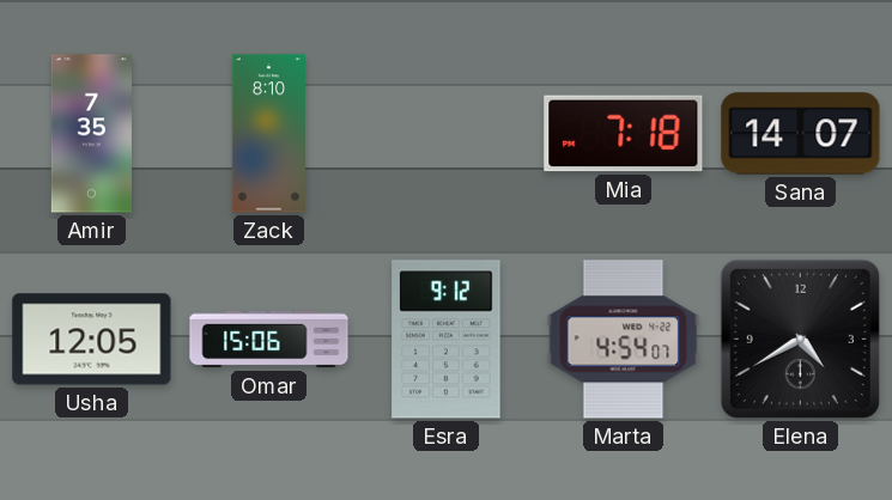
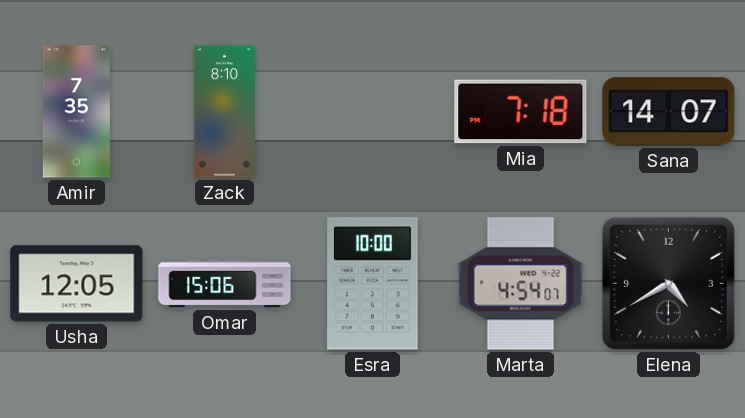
Esra: 9:12 -> 10:00 (373, 284)
